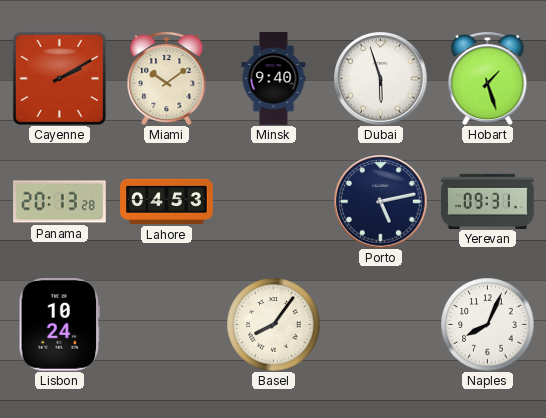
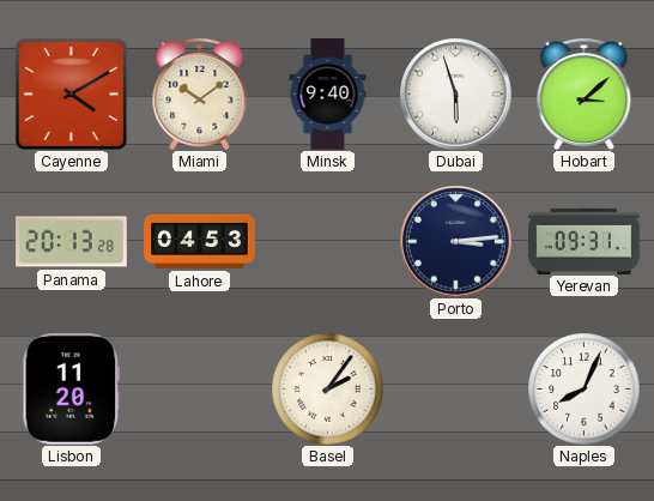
Cayenne: 2:10 -> 4:10 (71, 93)
Hobart: 1:27 -> 3:08 (585, 93)
Porto: 5:13 -> 3:14 (455, 241)
Lisbon: 10:24 -> 11:20 (72, 390)
Basel: 8:06 -> 2:06 (327, 388)
